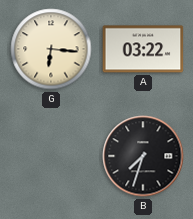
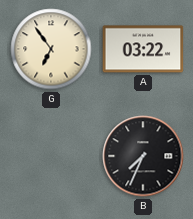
G: 6:16 -> 6:54 (51, 49)
B: 7:33 -> 7:34 (143, 156)
